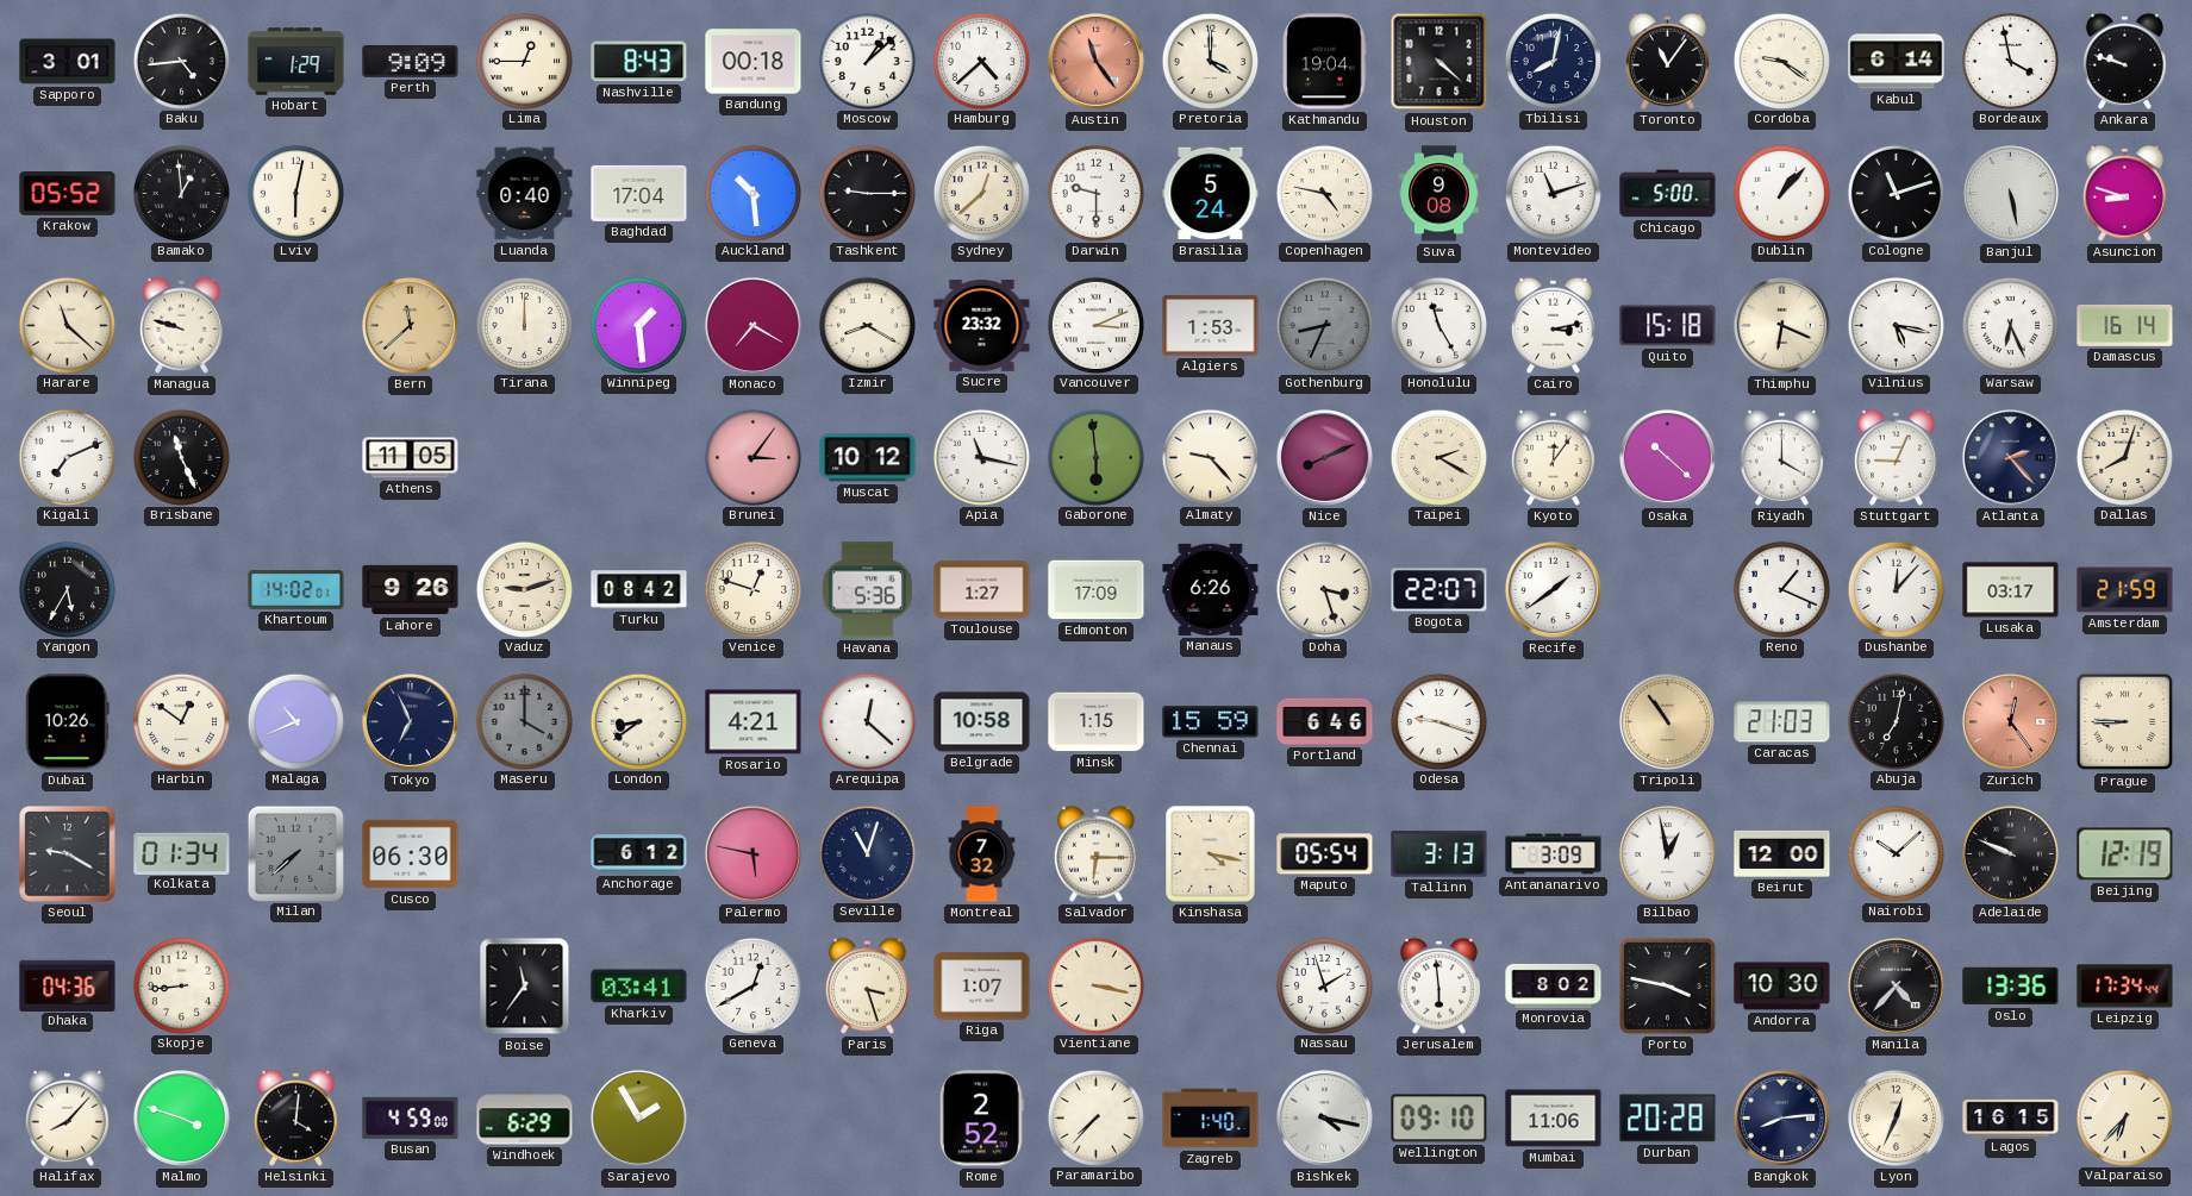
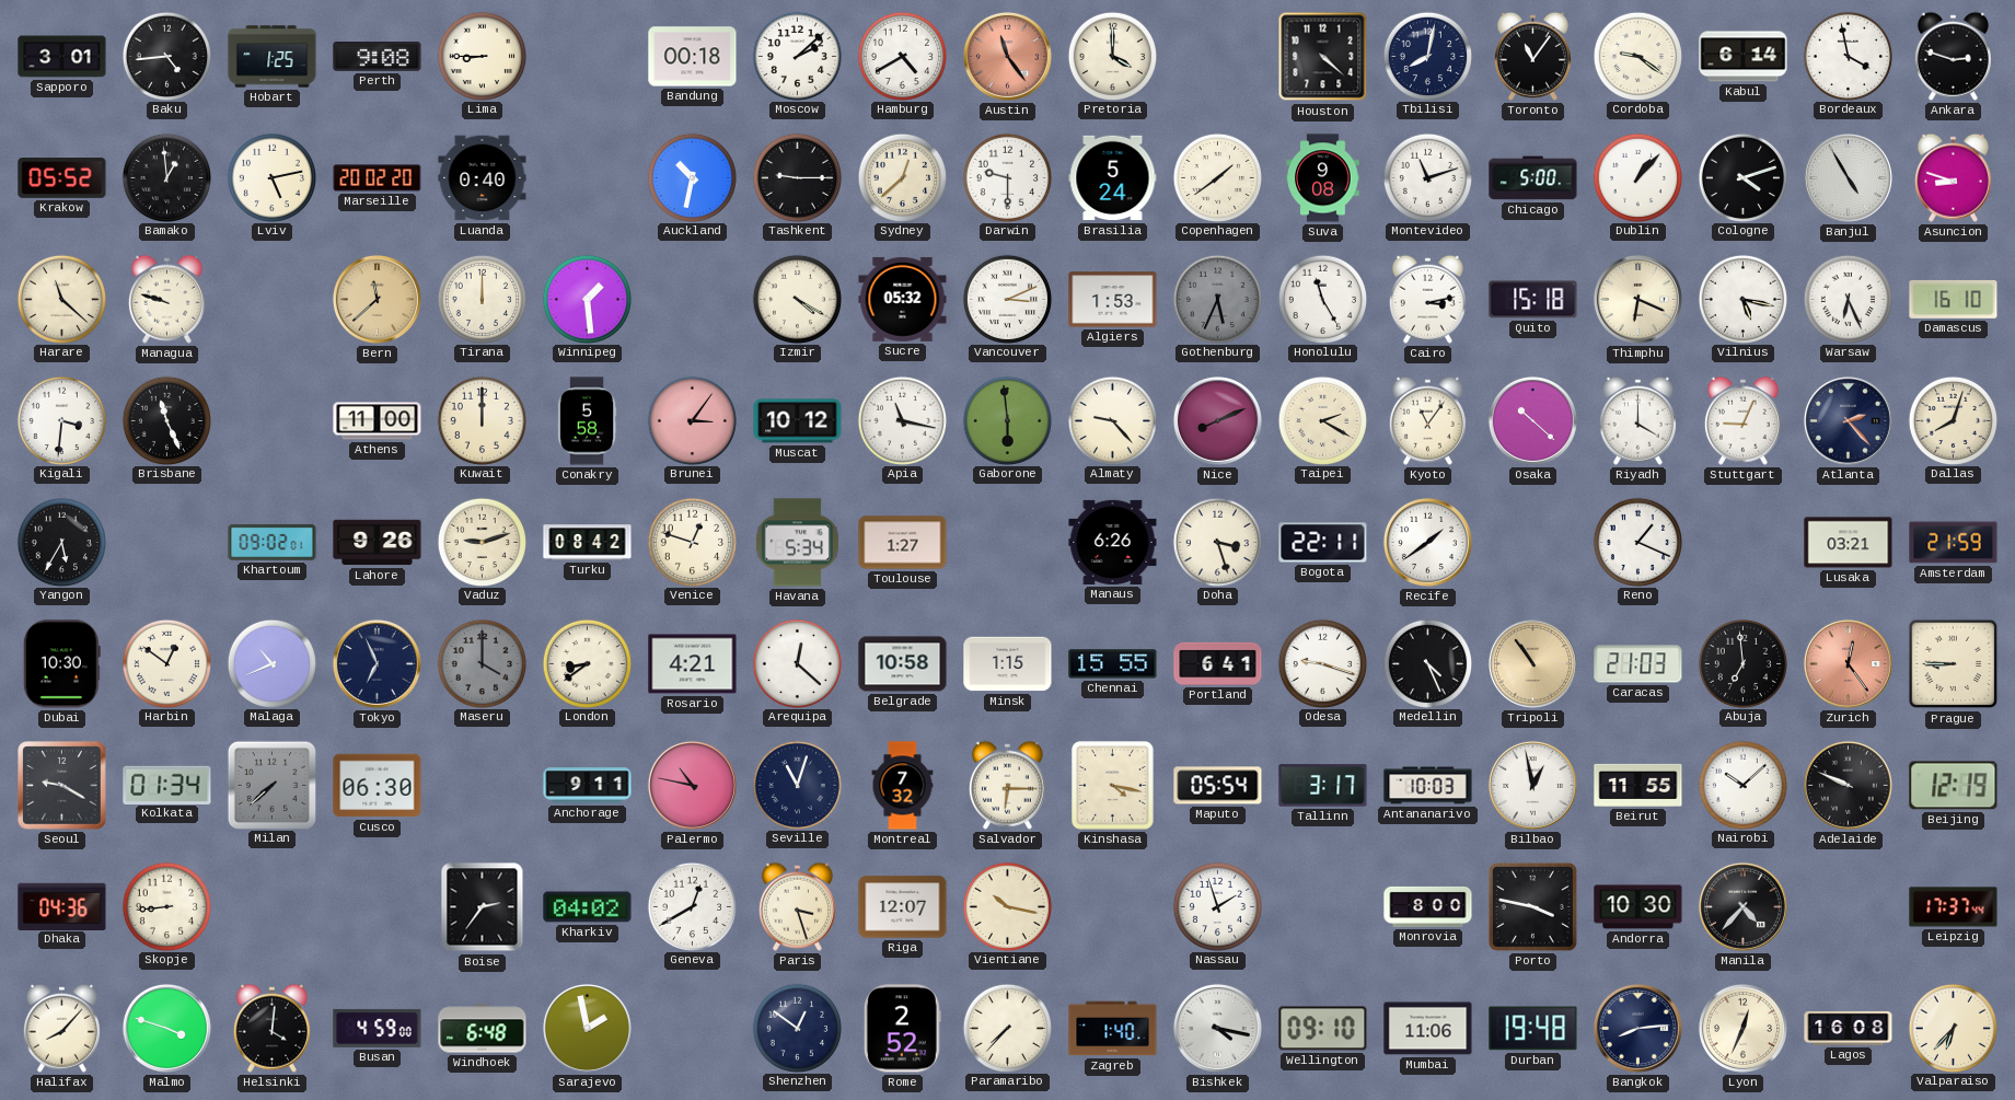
Hobart: 1:29 -> 1:25 (273, 57)
Perth: 9:09 -> 9:08 (378, 57)
Lima: 12:45 -> 8:45 (482, 56)
Nashville: 8:43 -> none (639, 62)
Moscow: 1:08 -> 2:08 (797, 56)
Hamburg: 4:38 -> 4:40 (902, 56)
Kathmandu: 19:04 -> none (1324, 62)
Ankara: 9:48 -> 2:48 (1953, 56)
Lviv: 6:02 -> 5:13 (271, 177)
Marseille: none -> 20:02 (378, 178)
Baghdad: 17:04 -> none (639, 193)
Auckland: 10:29 -> 10:32 (692, 177)
Copenhagen: 4:47 -> 1:39 (1217, 177)
Cologne: 11:12 -> 4:12 (1742, 177)
Banjul: 5:28 -> 4:55 (1848, 177)
Monaco: 7:20 -> none (752, 325)
Izmir: 8:20 -> 4:20 (797, 299)
Sucre: 23:32 -> 05:32 (903, 299)
Gothenburg: 8:34 -> 5:34 (1217, 299)
Damascus: 16:14 -> 16:10 (1954, 299)
Kigali: 7:11 -> 3:31 (61, 420)
Athens: 11:05 -> 11:00 (378, 421)
Kuwait: none -> 12:00 (482, 420)
Conakry: none -> 5:58 (587, 421)
Kyoto: 12:06 -> 11:06 (1427, 420)
Khartoum: 14:02 -> 09:02 (273, 542)
Havana: 5:36 -> 5:34 (797, 543)
Edmonton: 17:09 -> none (1097, 590)
Bogota: 22:07 -> 22:11 (1323, 543)
Dushanbe: 12:07 -> none (1896, 589)
Lusaka: 03:17 -> 03:21 (1849, 543)
Dubai: 10:26 -> 10:30 (61, 664)
Chennai: 15:59 -> 15:55 (1113, 664)
Portland: 6:46 -> 6:41 (1218, 663)
Medellin: none -> 4:26 (1427, 663)
Abuja: 7:02 -> 6:59 (1742, 663)
Anchorage: 6:12 -> 9:11 (588, 786)
Palermo: 5:47 -> 10:47 (692, 785)
Tallinn: 3:13 -> 3:17 (1323, 786)
Antananarivo: 3:09 -> 10:03 (1428, 786)
Beirut: 12:00 -> 11:55 (1638, 785)
Boise: 11:36 -> 2:36 (483, 907)
Kharkiv: 03:41 -> 04:02 (588, 907)
Riga: 1:07 -> 12:07 (903, 907)
Vientiane: 3:17 -> 10:17 (1007, 906)
Jerusalem: 5:59 -> none (1438, 985)
Monrovia: 8:02 -> 8:00 (1428, 906)
Oslo: 13:36 -> none (2011, 987)
Leipzig: 17:34 -> 17:37 (1954, 907)
Windhoek: 6:29 -> 6:48 (483, 1029)
Sarajevo: 1:55 -> 1:58 (587, 1028)
Shenzhen: none -> 12:51 (797, 1028)
Durban: 20:28 -> 19:48 (1533, 1029)
Lagos: 16:15 -> 16:08 (1849, 1028)
